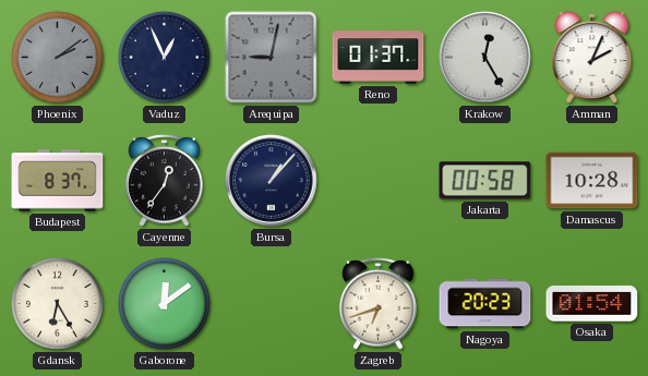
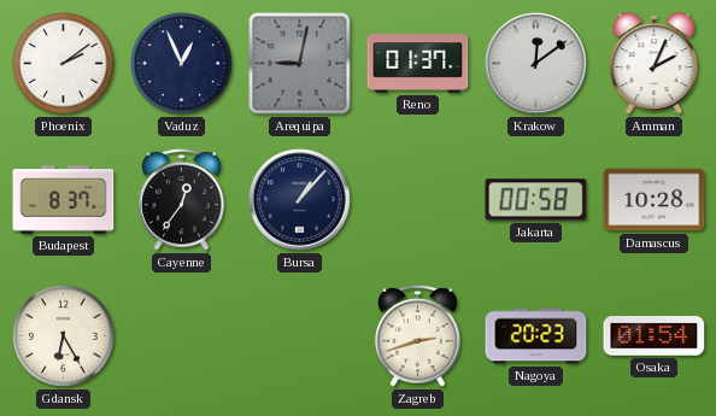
Phoenix dial: grey -> white (63, 63)
Krakow: 12:25 -> 12:09 (536, 64)
Gaborone: 12:09 -> none (164, 303)
Zagreb: 6:42 -> 2:42 (418, 336)
